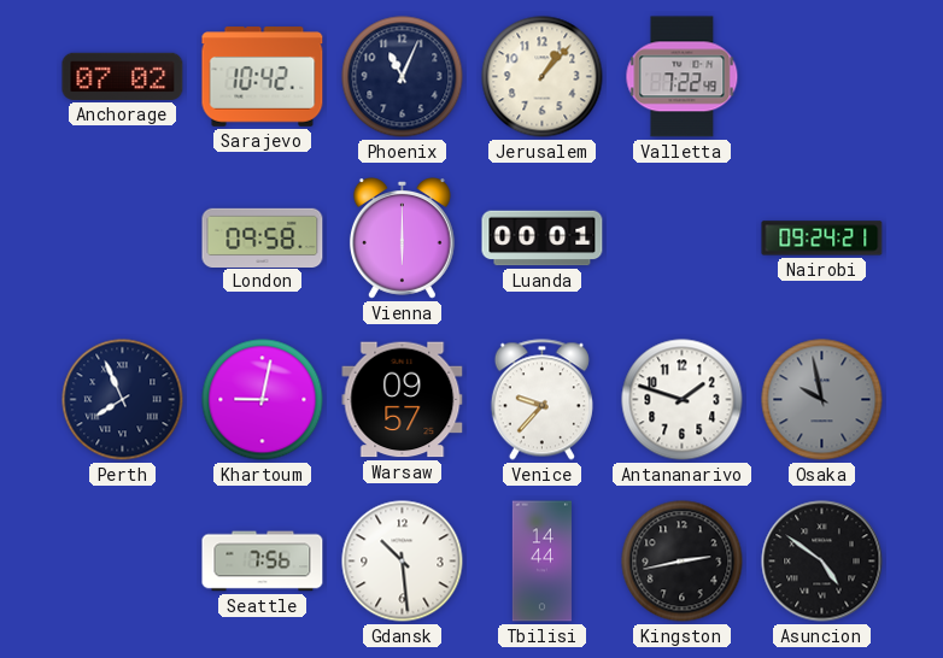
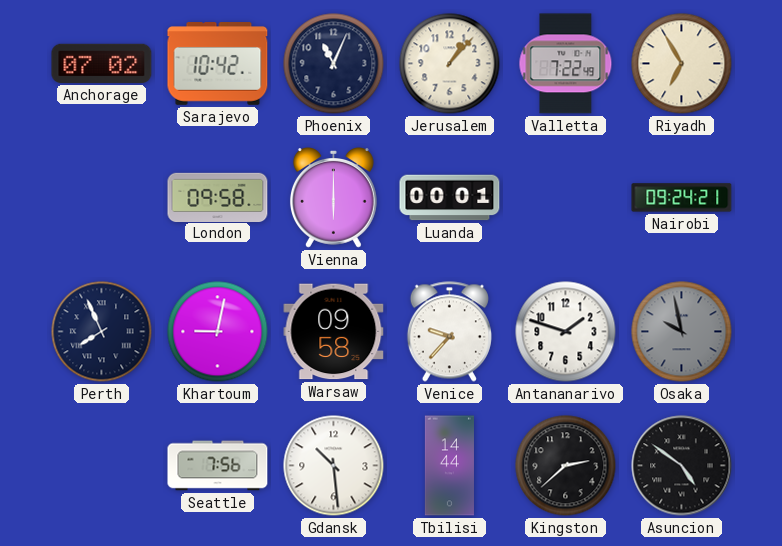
Riyadh: none -> 6:55 (682, 64)
Warsaw: 09:57 -> 09:58 (334, 332)
Kingston: 2:43 -> 2:38 (566, 466)
